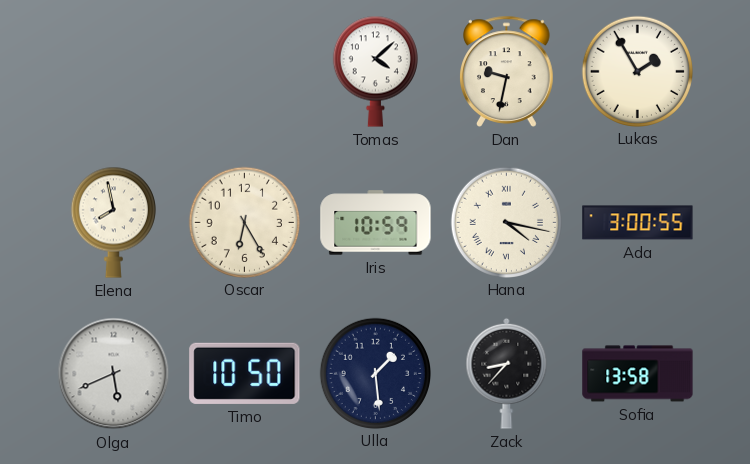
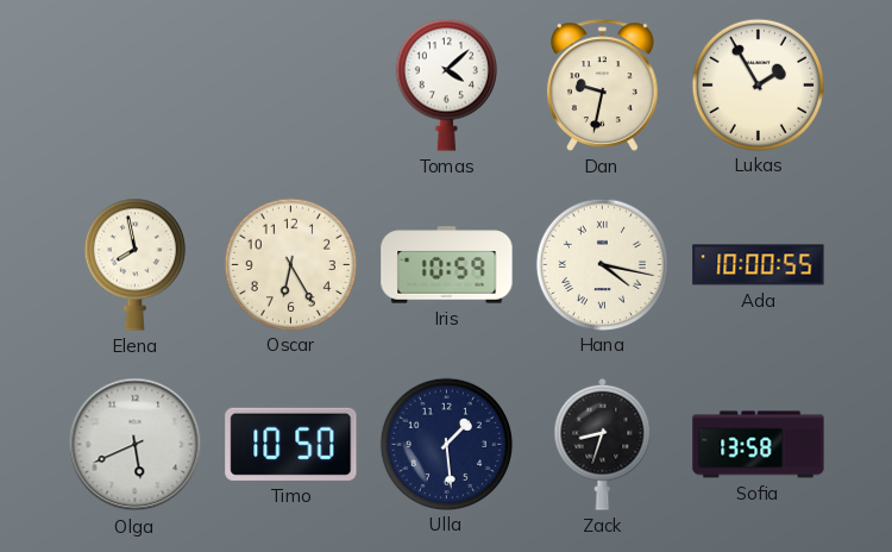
Ada: 3:00 -> 10:00 (759, 265)
Zack: 8:37 -> 8:33 (603, 444)
